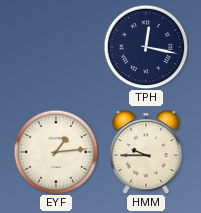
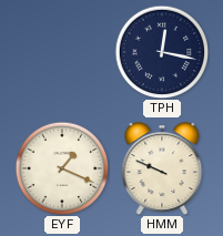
EYF: 1:14 -> 1:19 (62, 168)
HMM: 9:45 -> 9:49 (162, 168)
